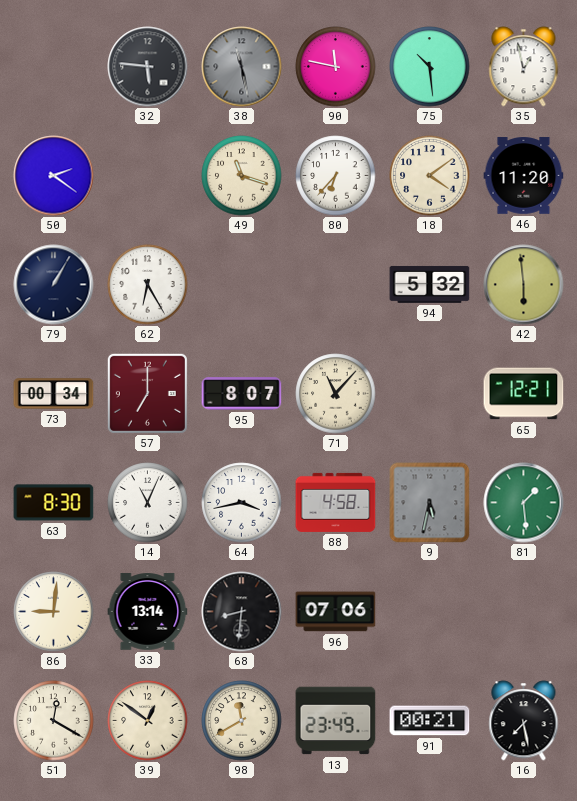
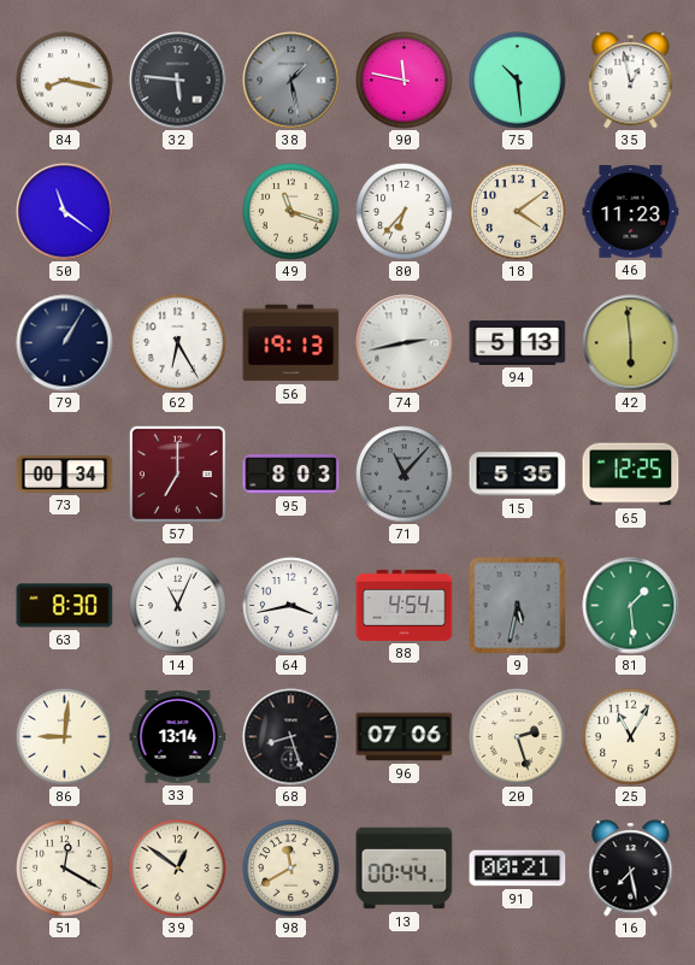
84: none -> 8:17 (65, 81)
38: 11:28 -> 1:28 (291, 81)
50: 2:21 -> 11:21 (65, 212)
46: 11:20 -> 11:23 (631, 212)
56: none -> 19:13 (291, 343)
74: none -> 2:43 (405, 343)
94: 5:32 -> 5:13 (518, 342)
95: 8:07 -> 8:03 (291, 475)
71 dial: cream -> grey (405, 475)
15: none -> 5:35 (518, 475)
65: 12:21 -> 12:25 (631, 475)
88: 4:58 -> 4:54 (405, 605)
68: 8:31 -> 8:27 (291, 737)
20: none -> 2:27 (518, 737)
25: none -> 11:05 (631, 737)
13: 23:49 -> 00:44 (405, 869)
